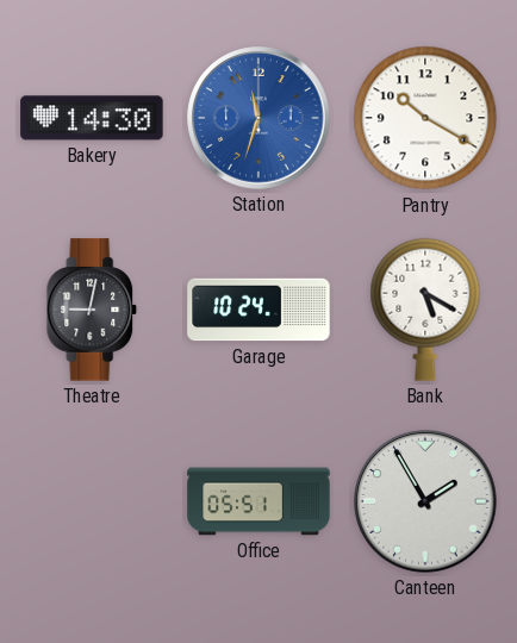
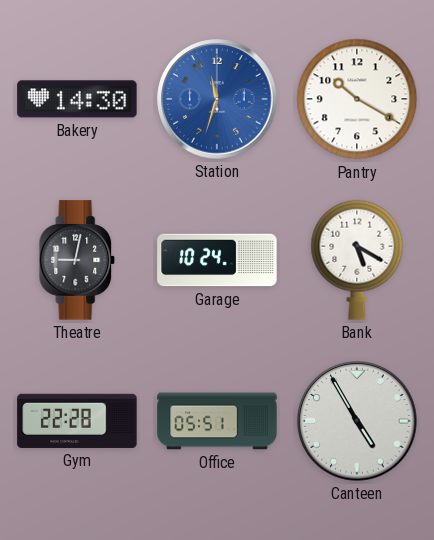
Gym: none -> 22:28 (77, 421)
Canteen: 1:55 -> 4:55 (357, 421)
